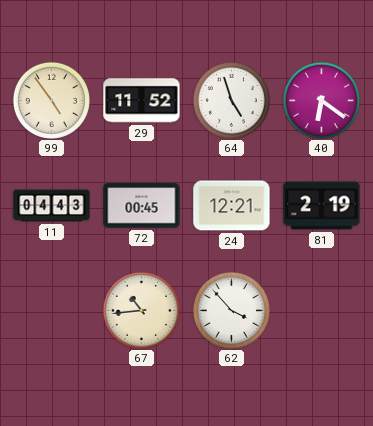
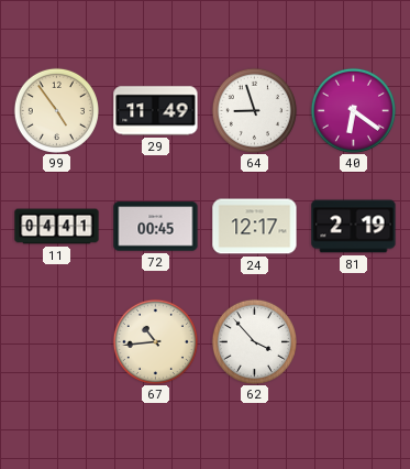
29: 11:52 -> 11:49 (156, 111)
64: 4:57 -> 8:57 (254, 110)
11: 04:43 -> 04:41 (57, 227)
24: 12:21 -> 12:17 (255, 227)
